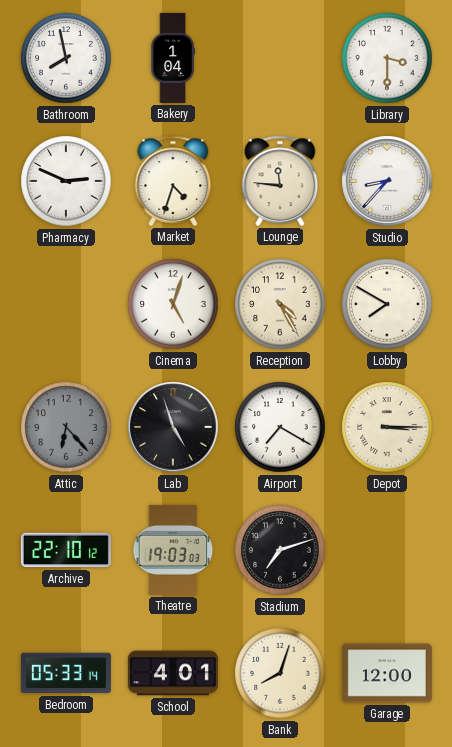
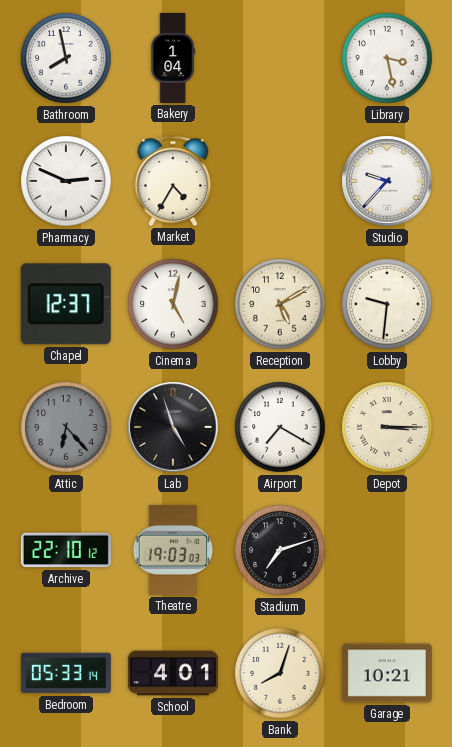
Library: 3:30 -> 3:28 (387, 58)
Market: 4:33 -> 4:35 (173, 181)
Lounge: 11:46 -> none (280, 181)
Studio: 8:37 -> 9:37 (387, 181)
Chapel: none -> 12:37 (66, 304)
Cinema: 5:03 -> 5:02 (173, 304)
Reception: 4:25 -> 5:10 (280, 304)
Lobby: 7:50 -> 9:31 (387, 304)
Garage: 12:00 -> 10:21 (387, 673)
